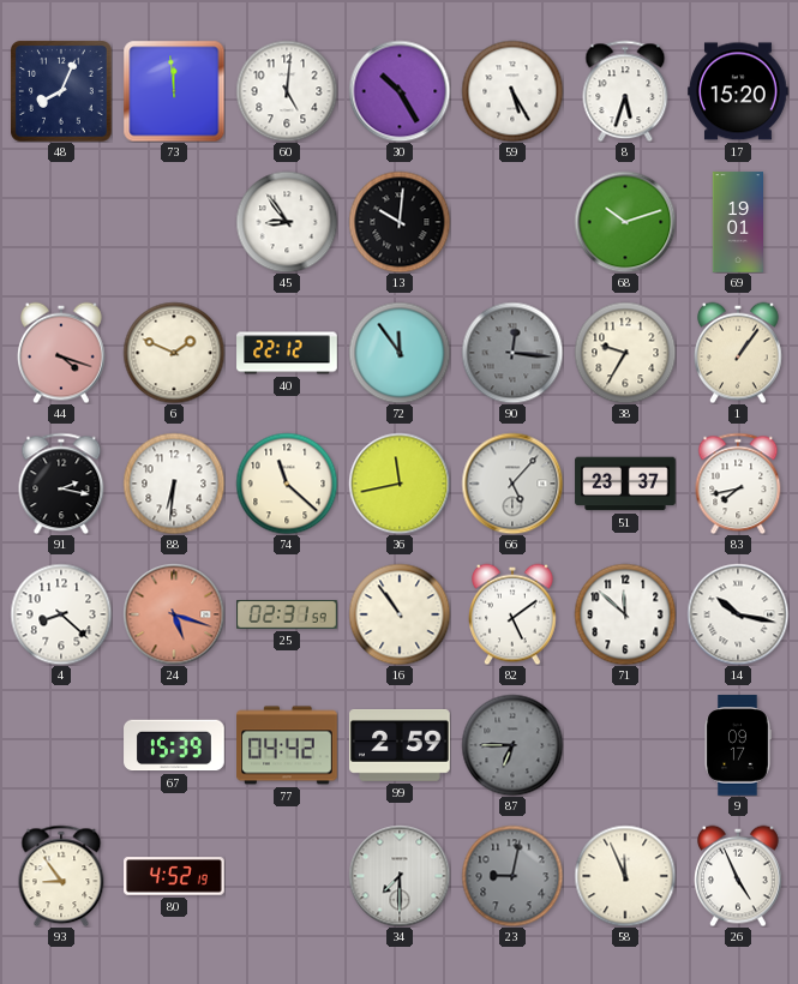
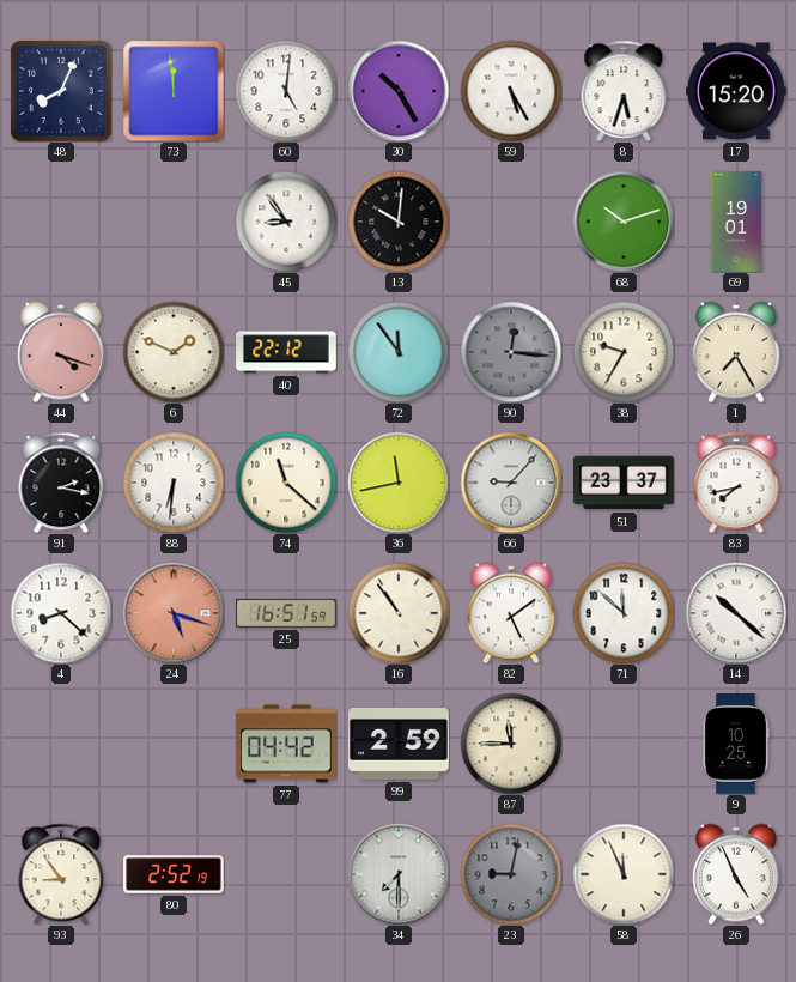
1: 1:06 -> 7:25 (737, 352)
66: 5:07 -> 9:07 (511, 483)
25: 02:31 -> 16:51 (286, 614)
14: 10:17 -> 10:22 (736, 613)
67: 15:39 -> none (174, 745)
87: 6:45 -> 11:45 (511, 744)
87 dial: grey -> cream (511, 744)
9: 09:17 -> 10:25 (736, 744)
80: 4:52 -> 2:52 (174, 874)
